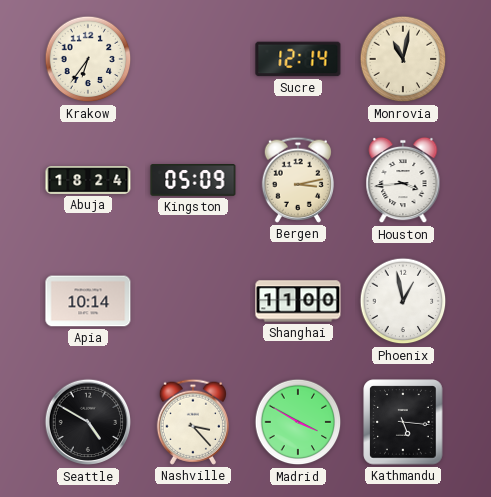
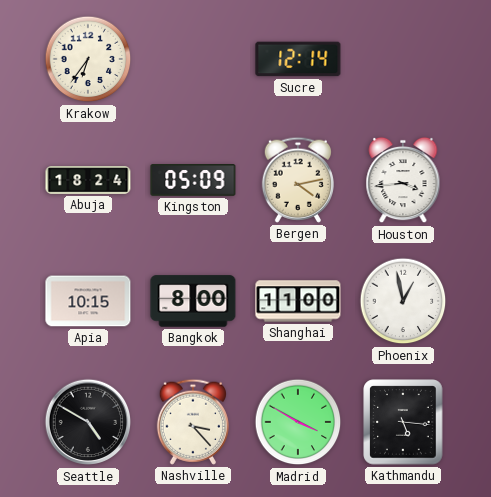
Monrovia: 11:02 -> none (403, 59)
Bergen: 3:13 -> 4:13 (297, 180)
Apia: 10:14 -> 10:15 (88, 301)
Bangkok: none -> 8:00 (193, 301)
